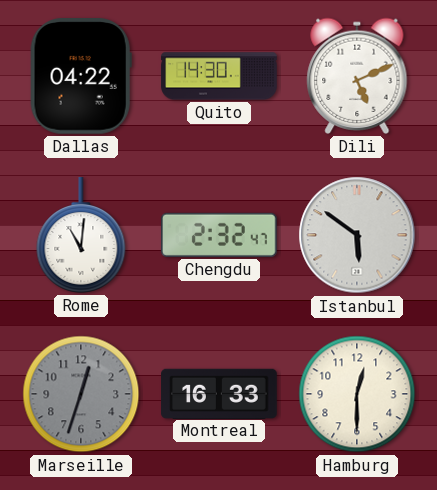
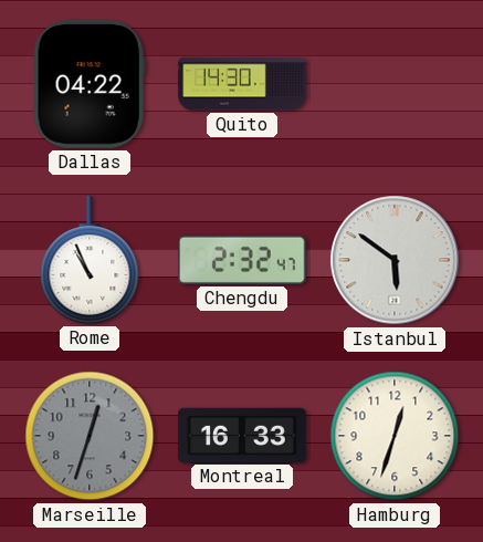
Dili: 5:11 -> none (357, 76)
Rome: 11:01 -> 10:56 (90, 260)
Hamburg: 12:30 -> 12:33 (395, 436)
